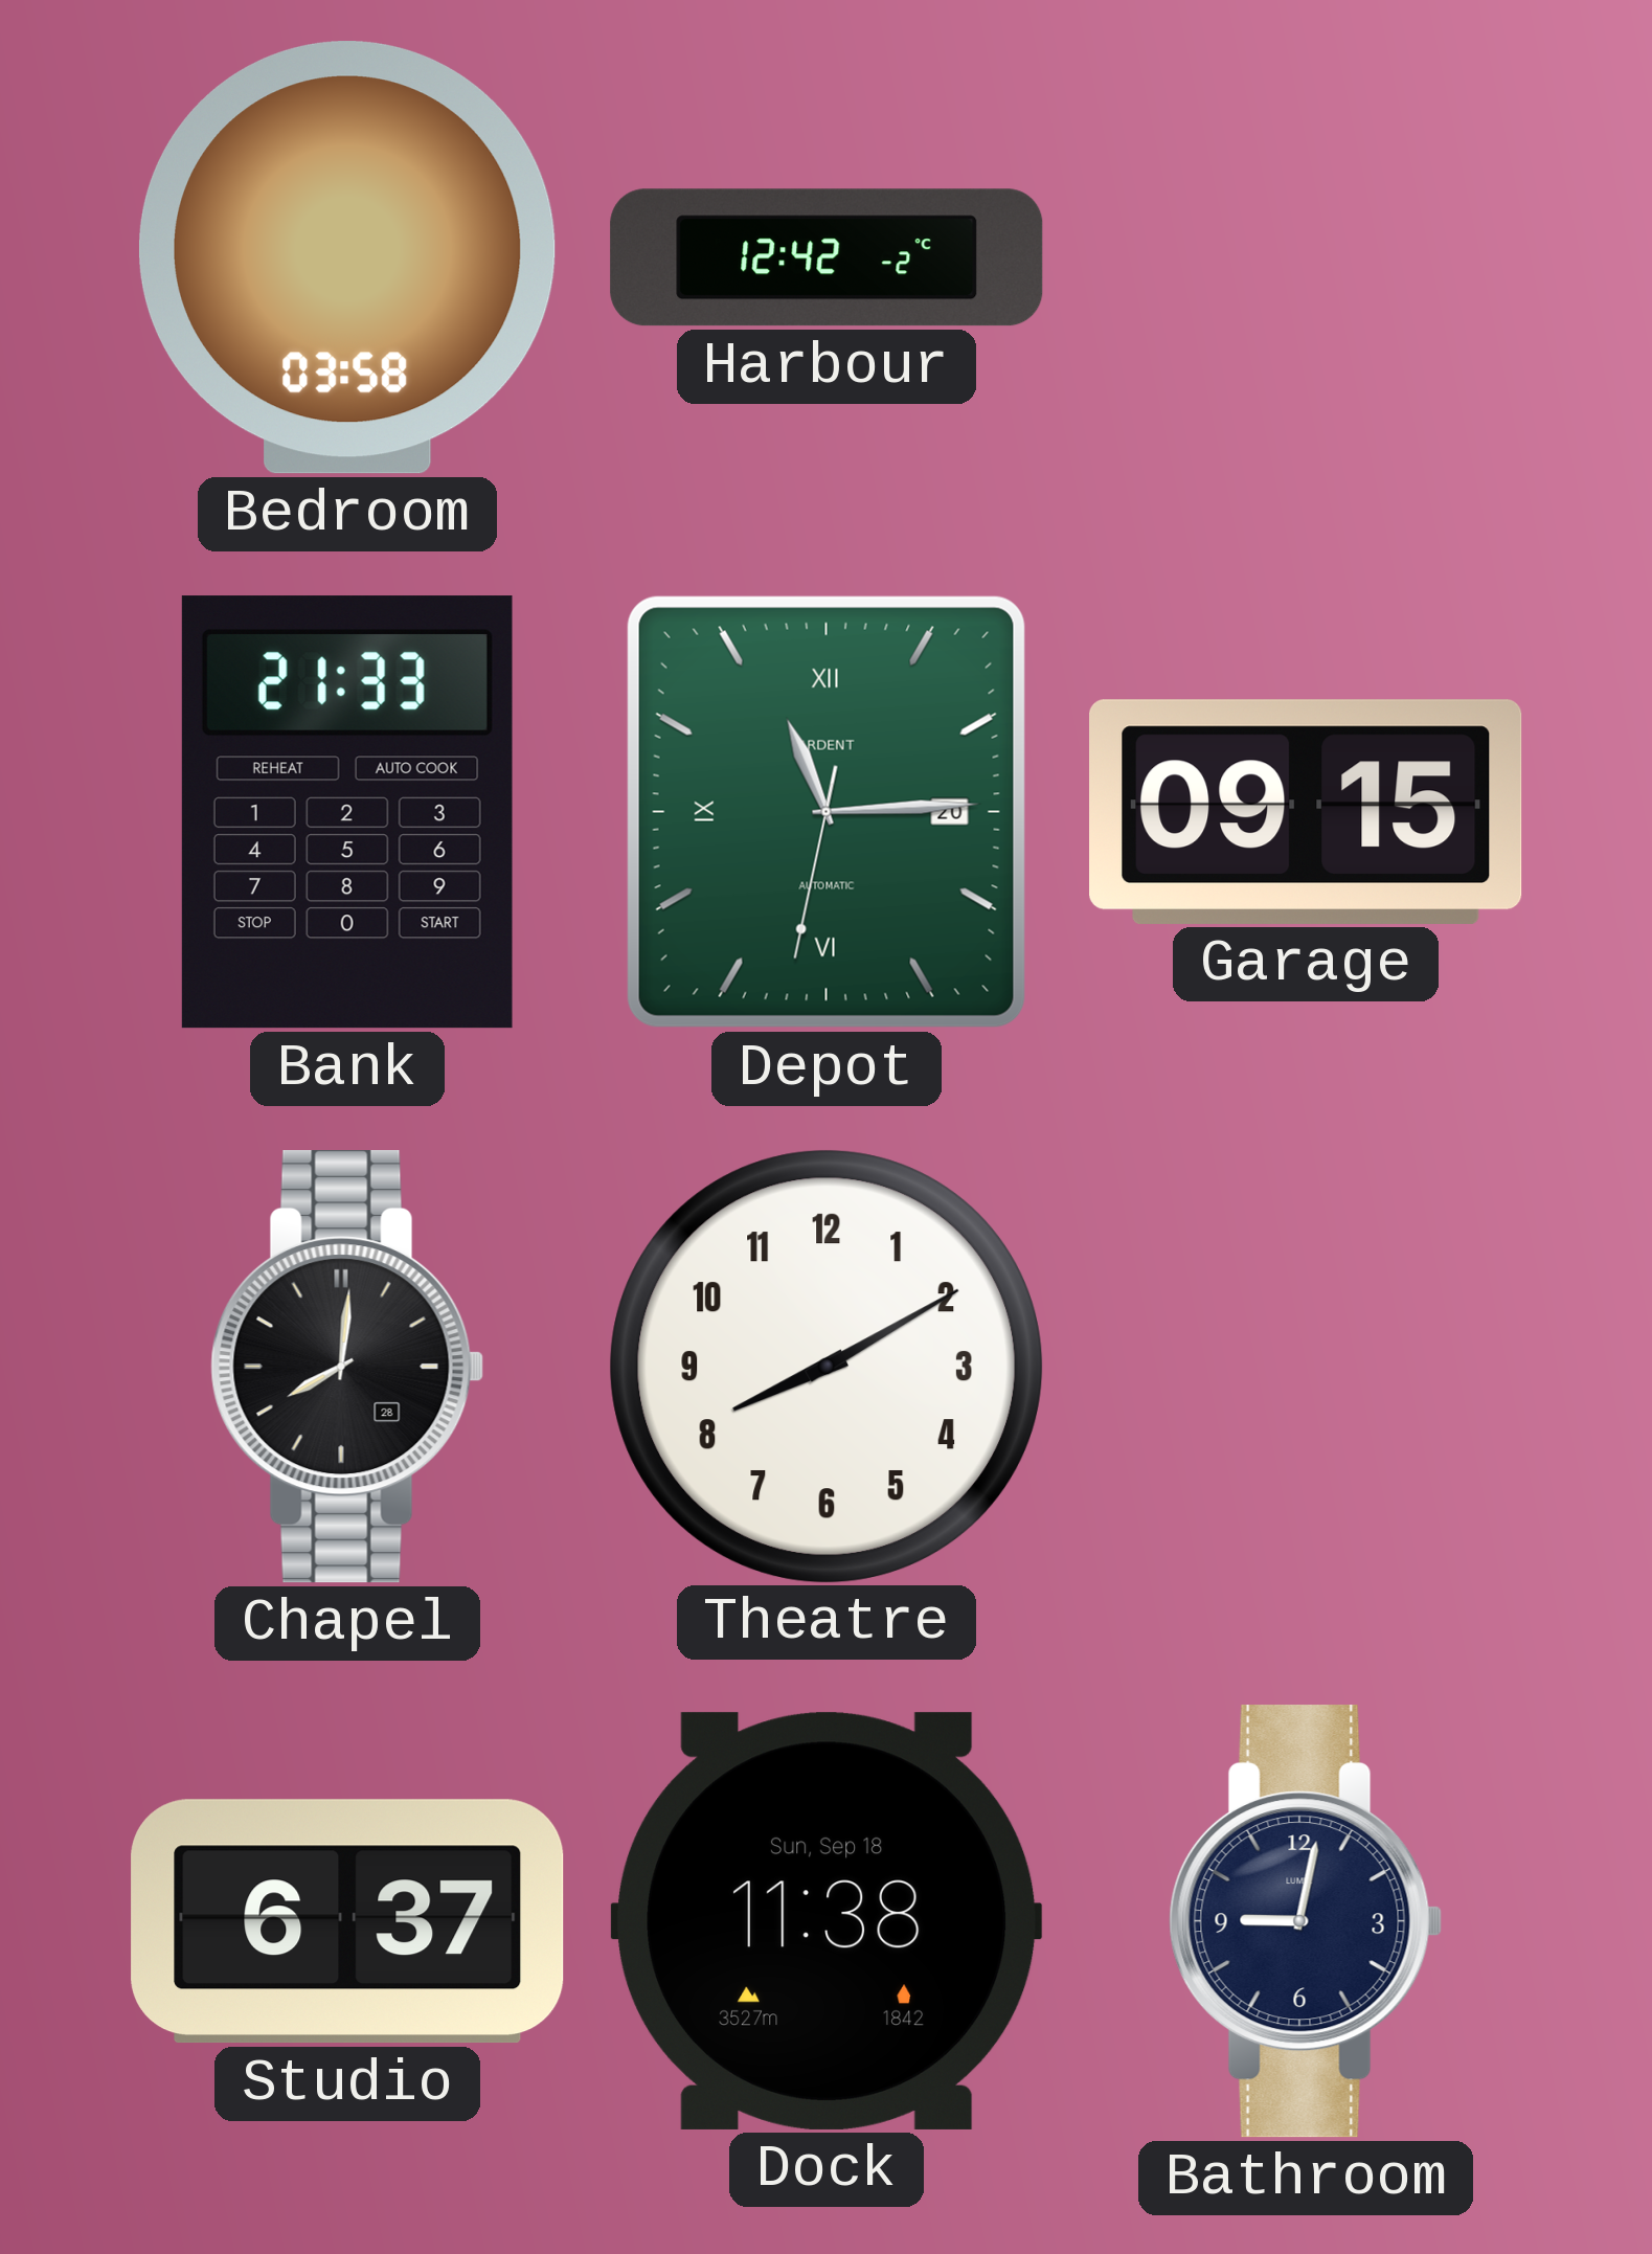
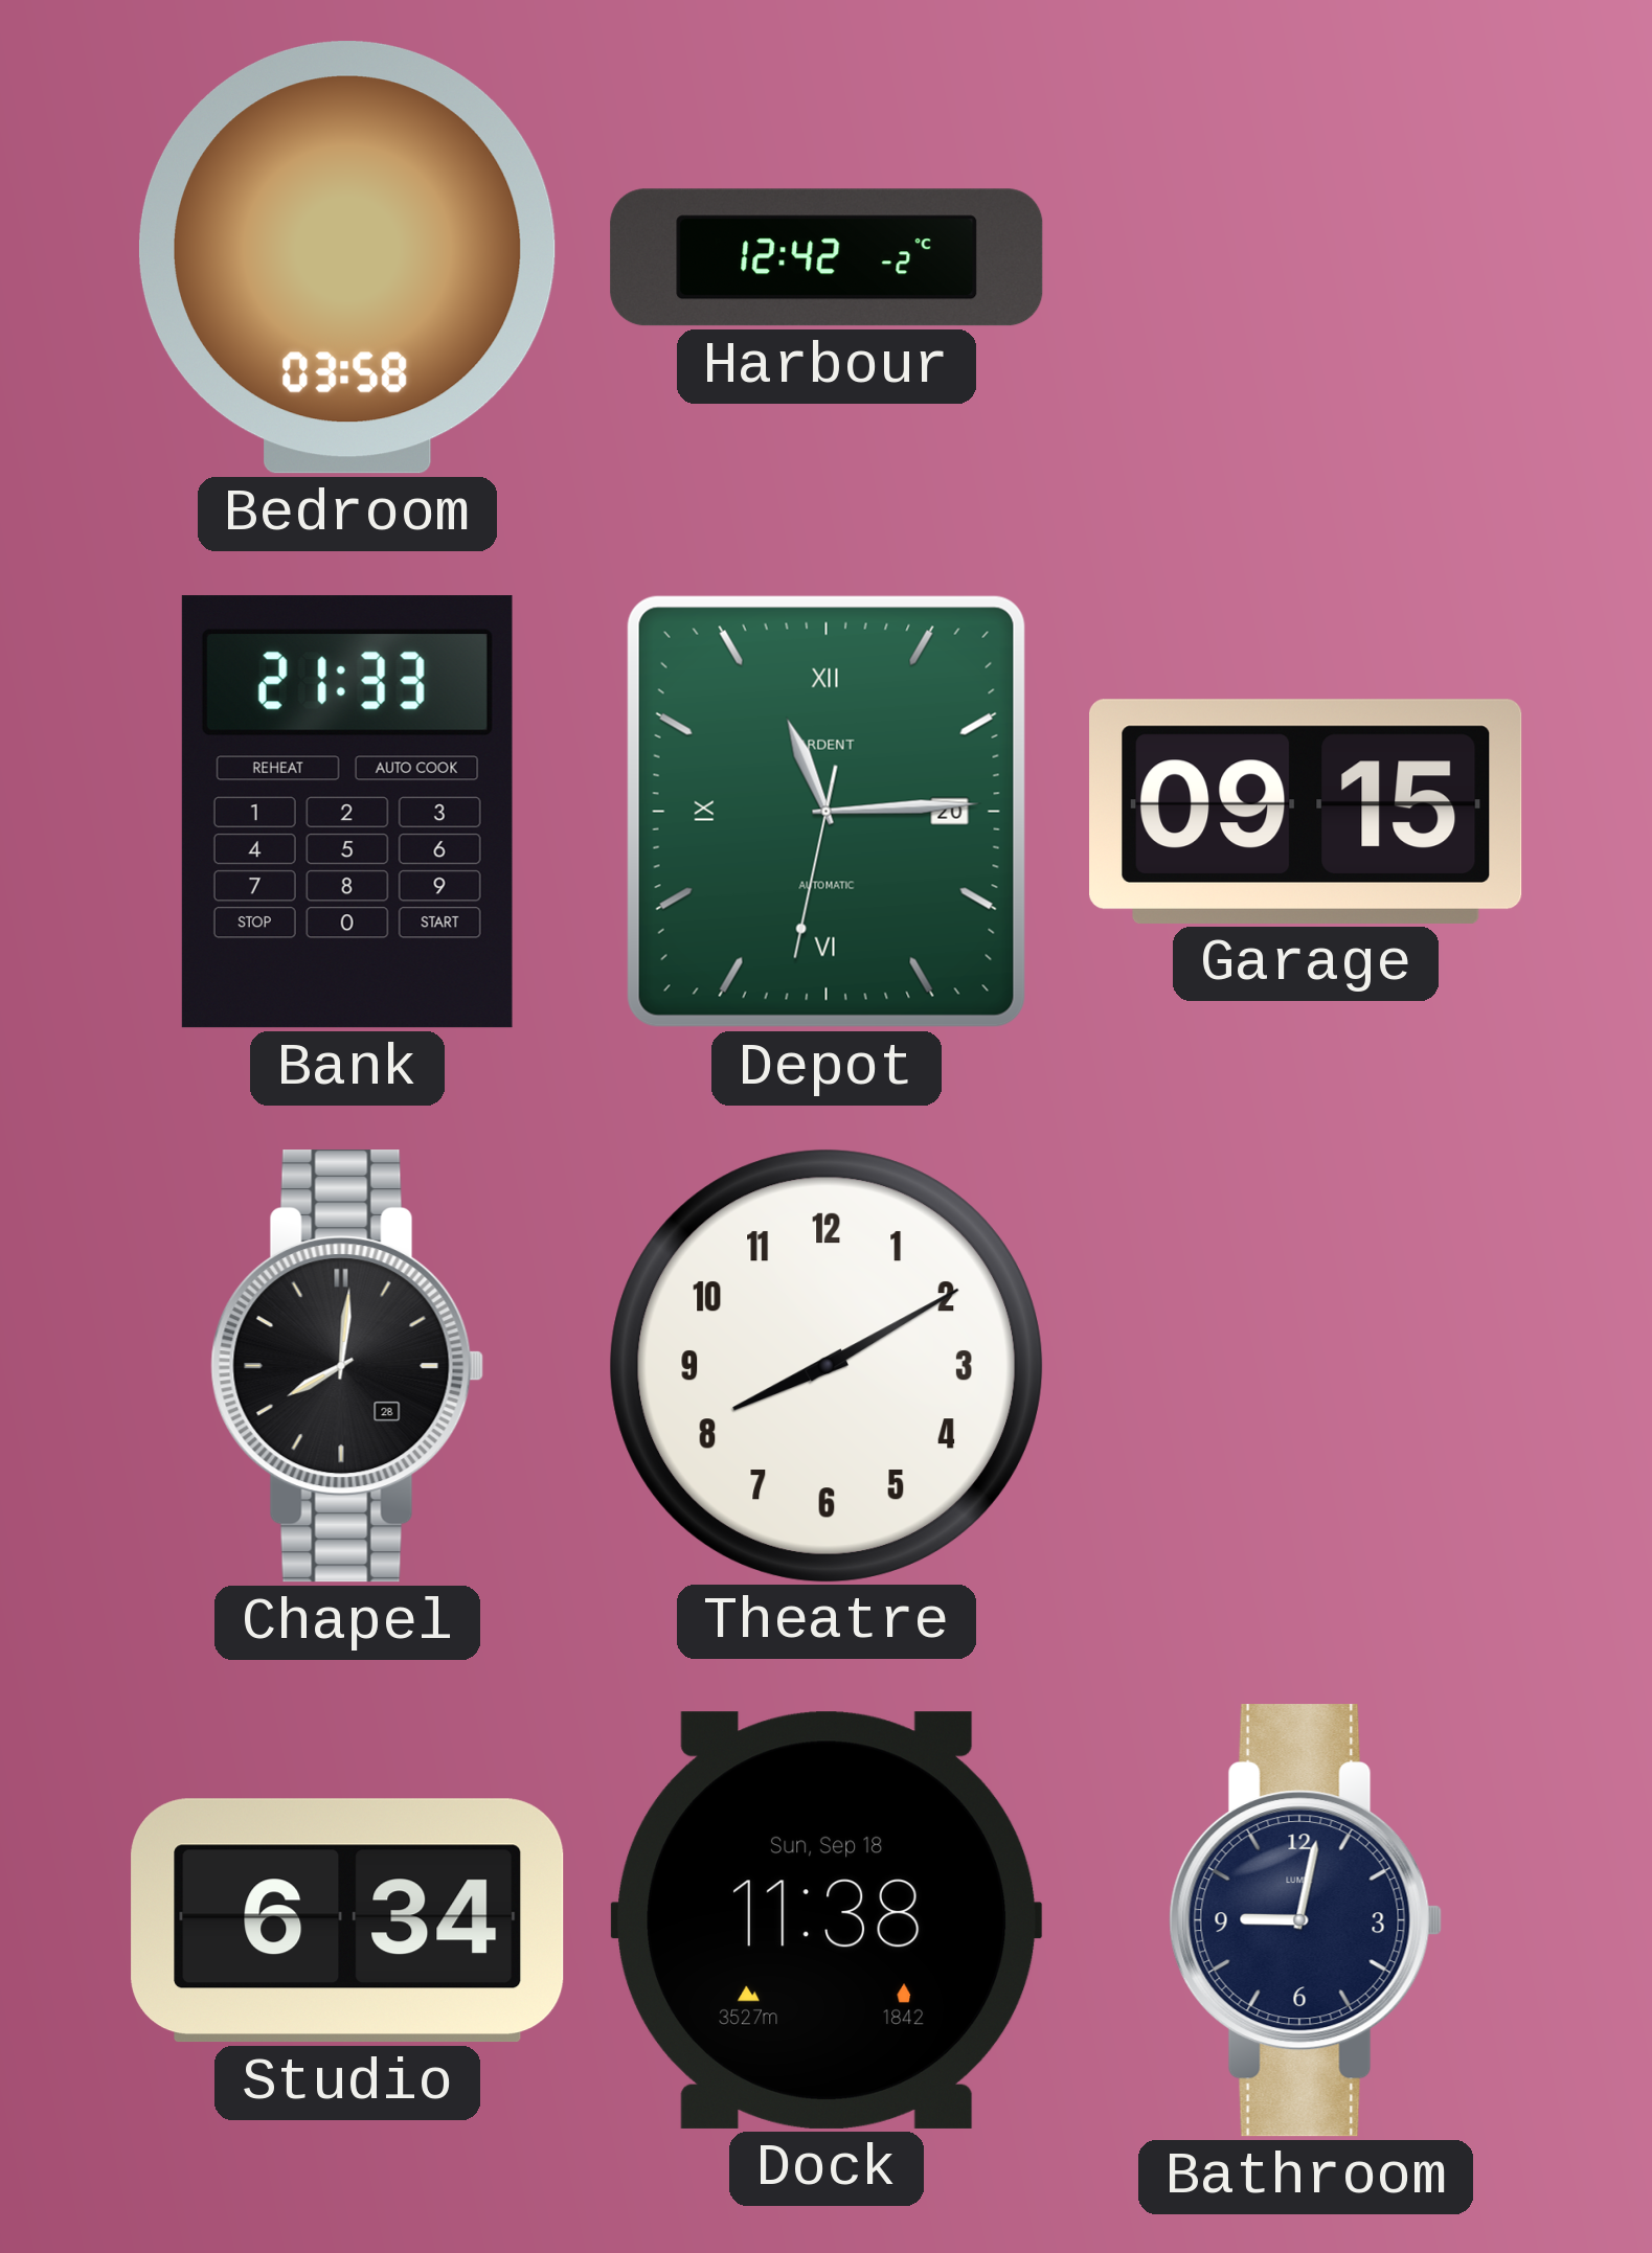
Studio: 6:37 -> 6:34 (347, 1920)
